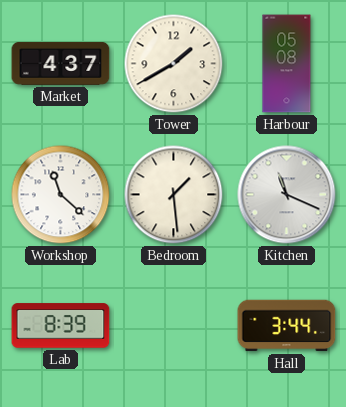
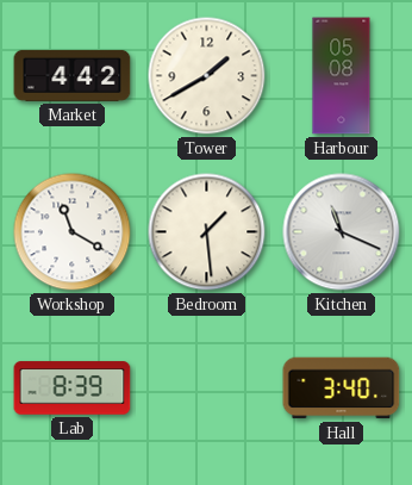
Market: 4:37 -> 4:42 (73, 75)
Workshop: 11:22 -> 11:20 (73, 232)
Hall: 3:44 -> 3:40 (342, 388)
